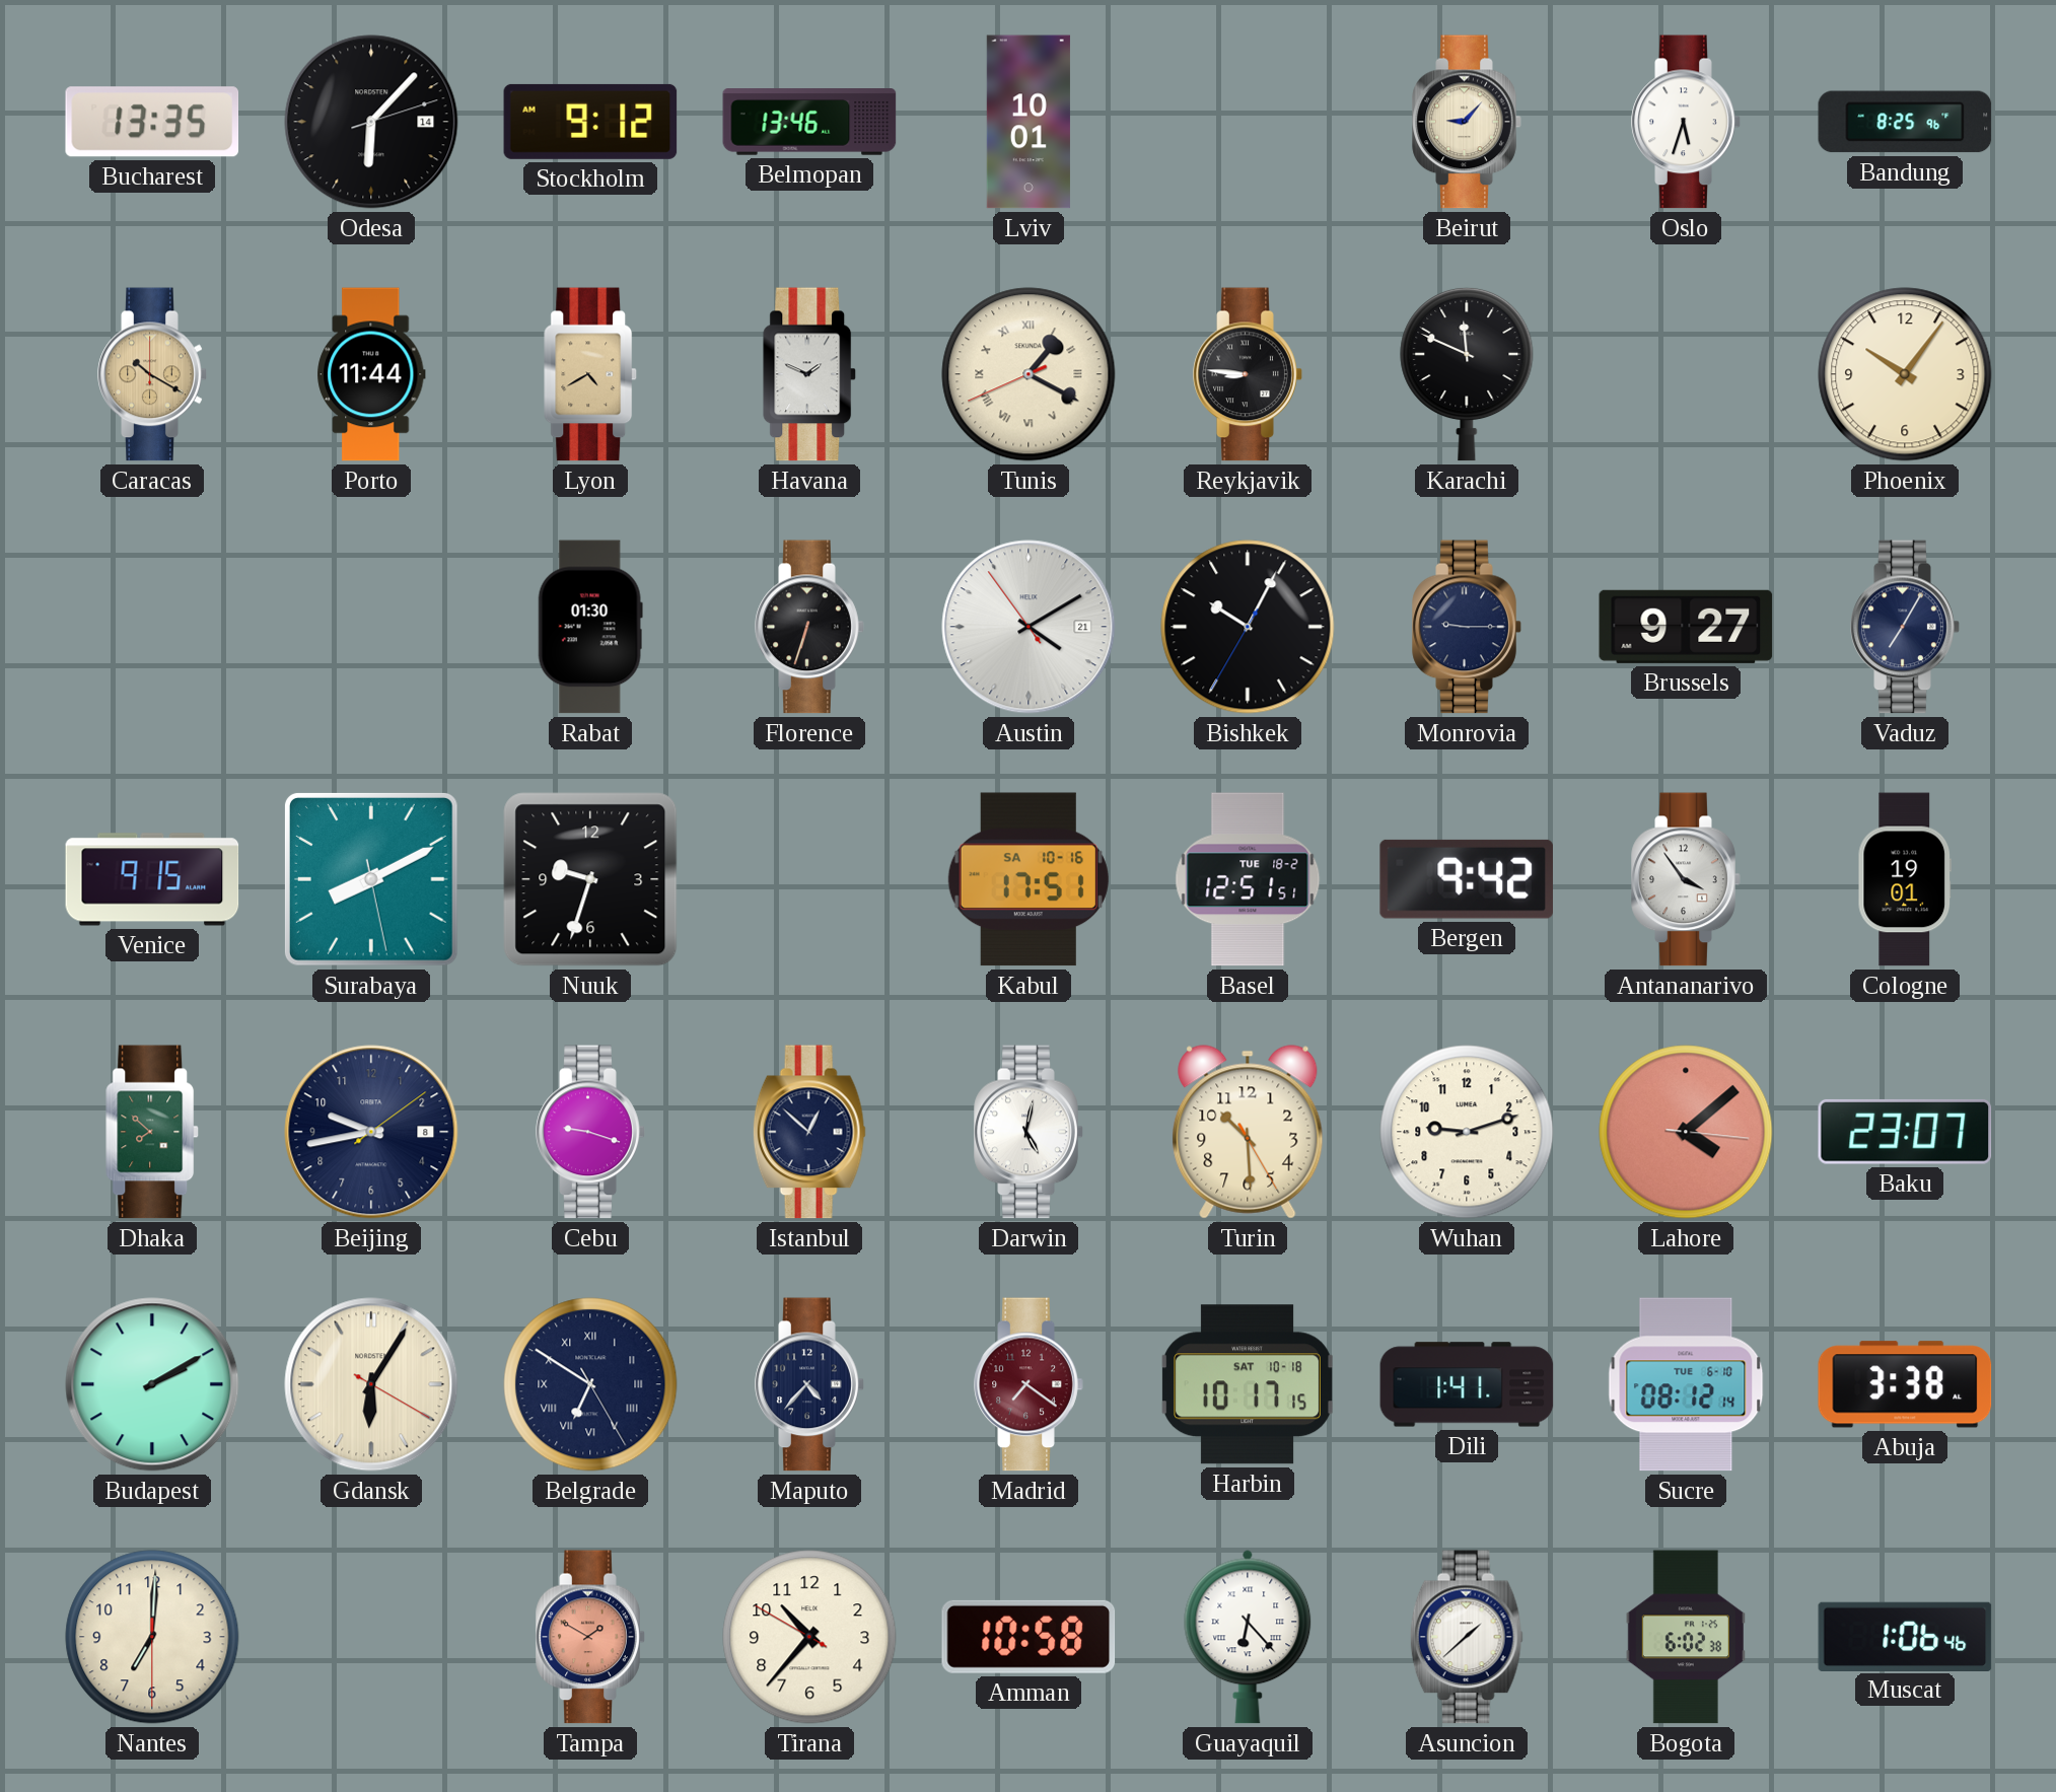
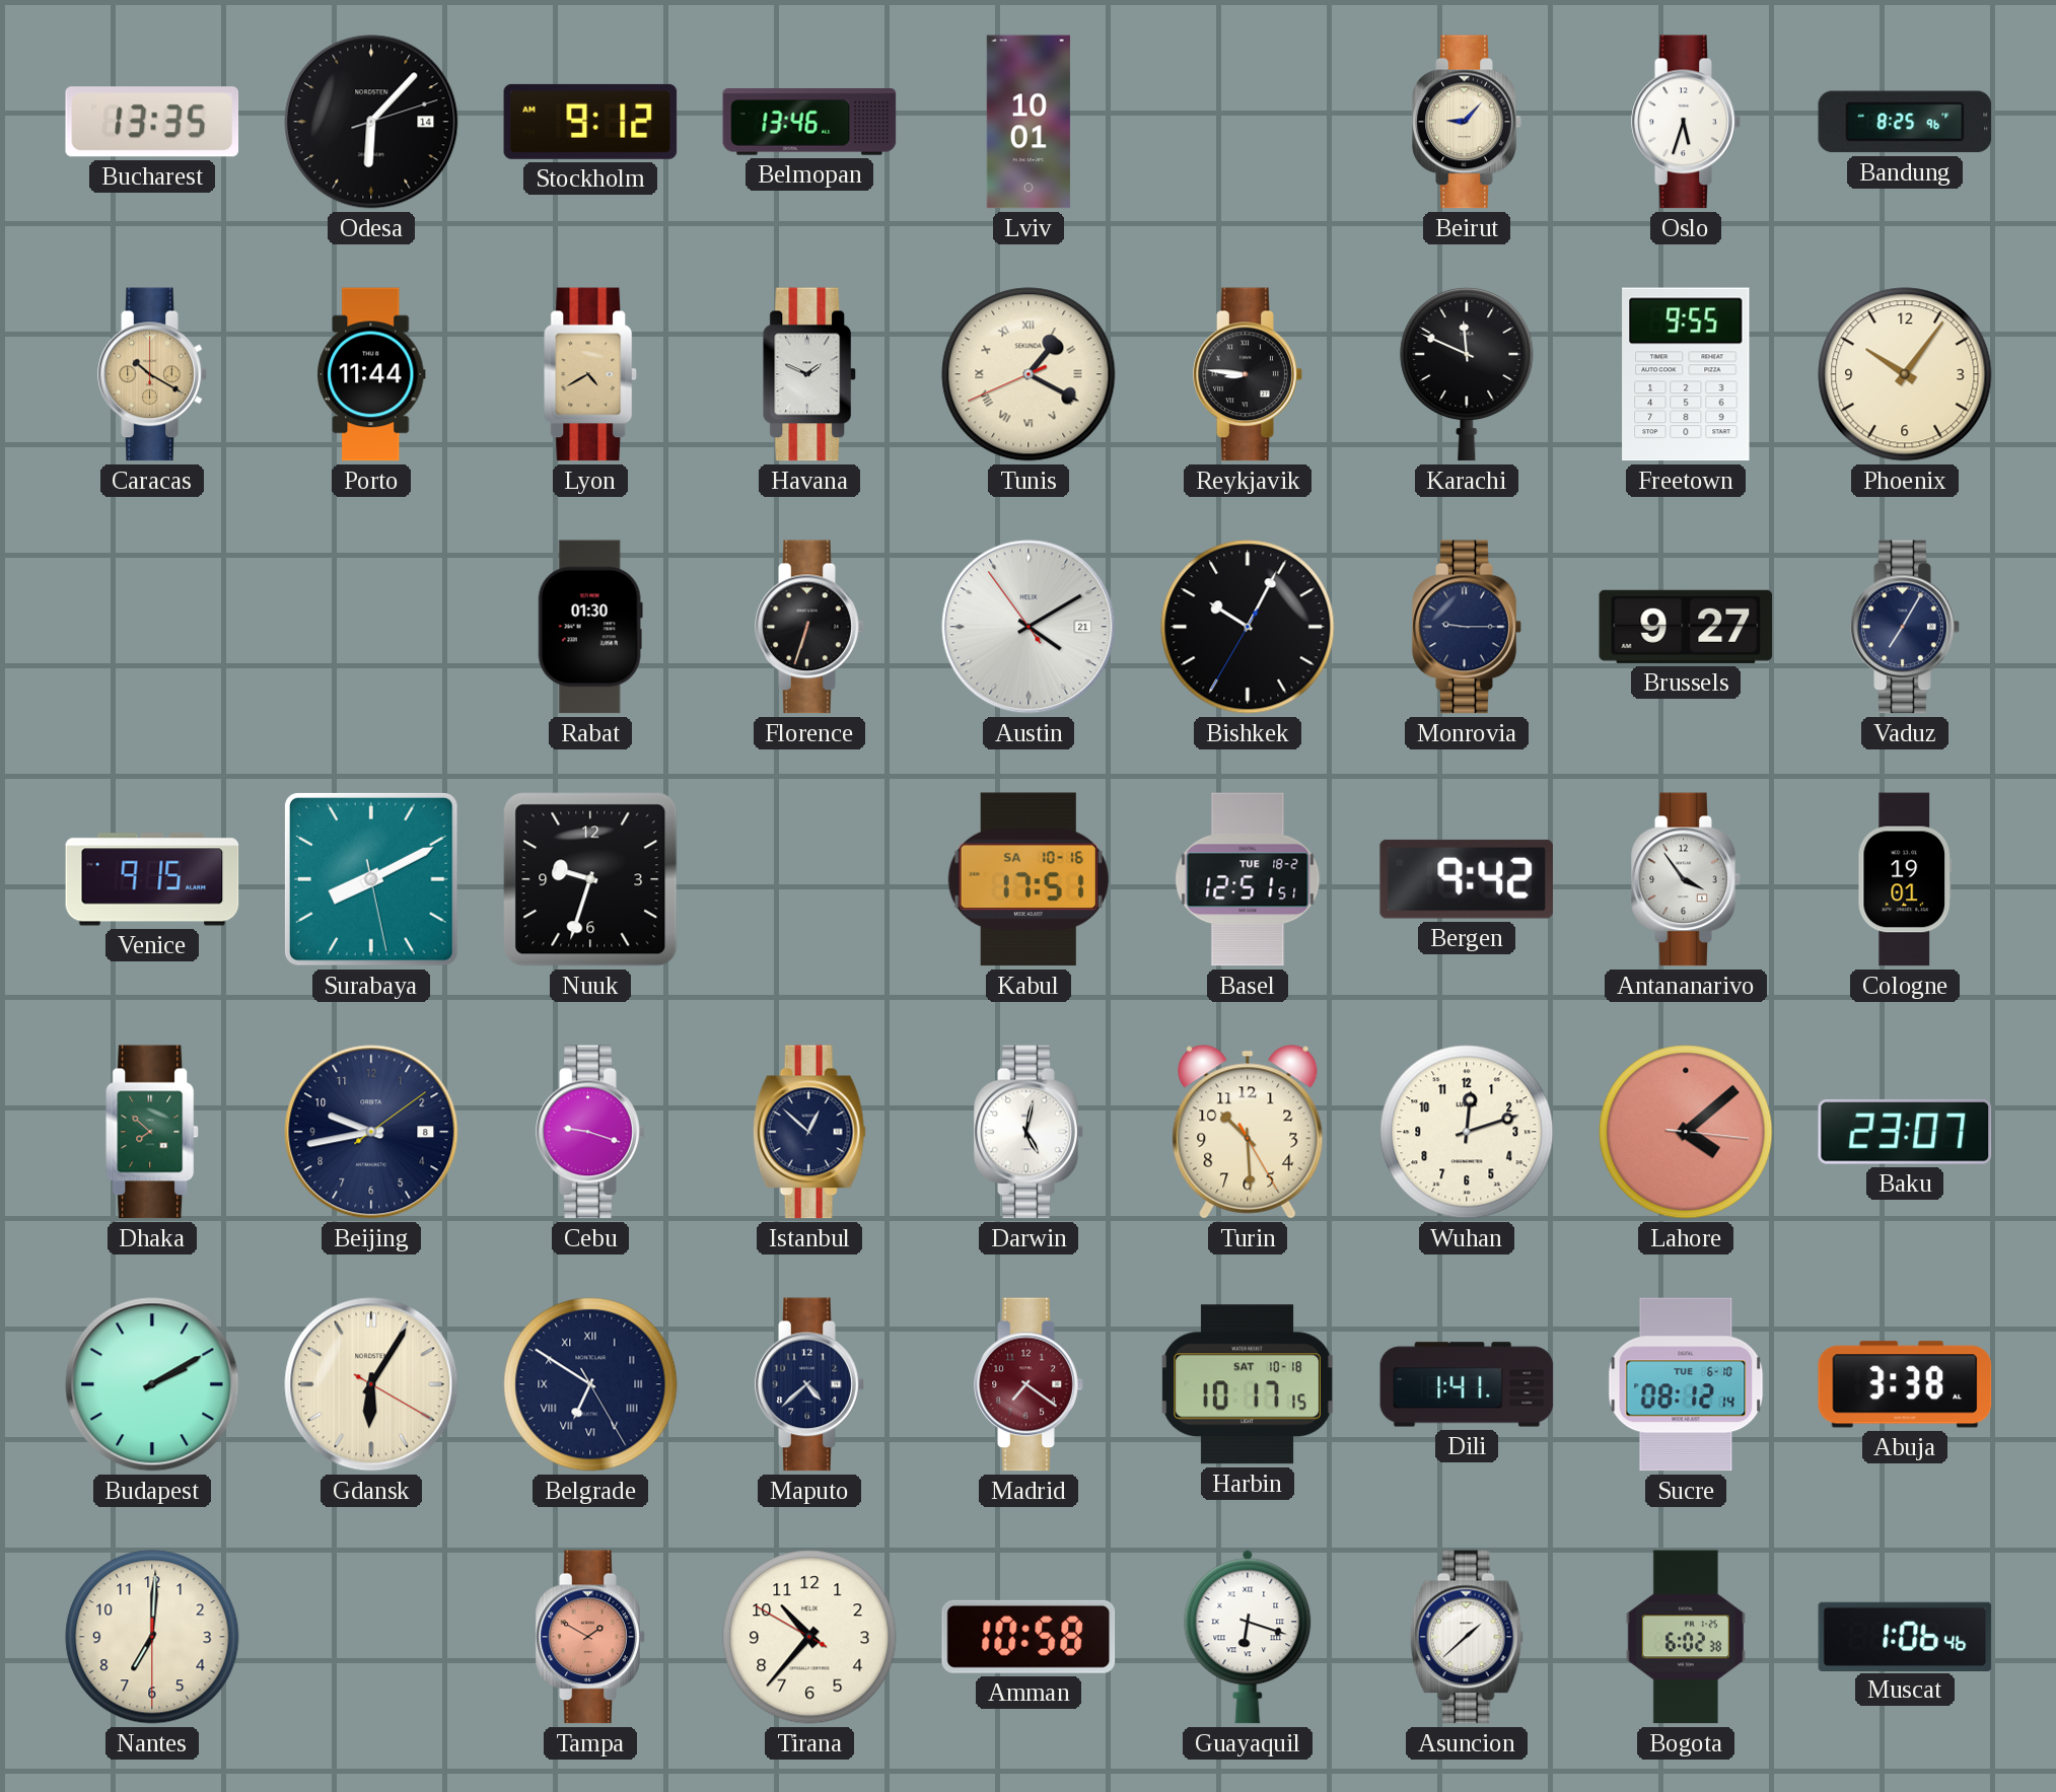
Freetown: none -> 9:55 (1686, 374)
Wuhan: 9:12 -> 12:12 (1467, 1132)
Maputo: 4:37 -> 4:38 (809, 1384)
Guayaquil: 6:23 -> 6:18 (1248, 1637)
